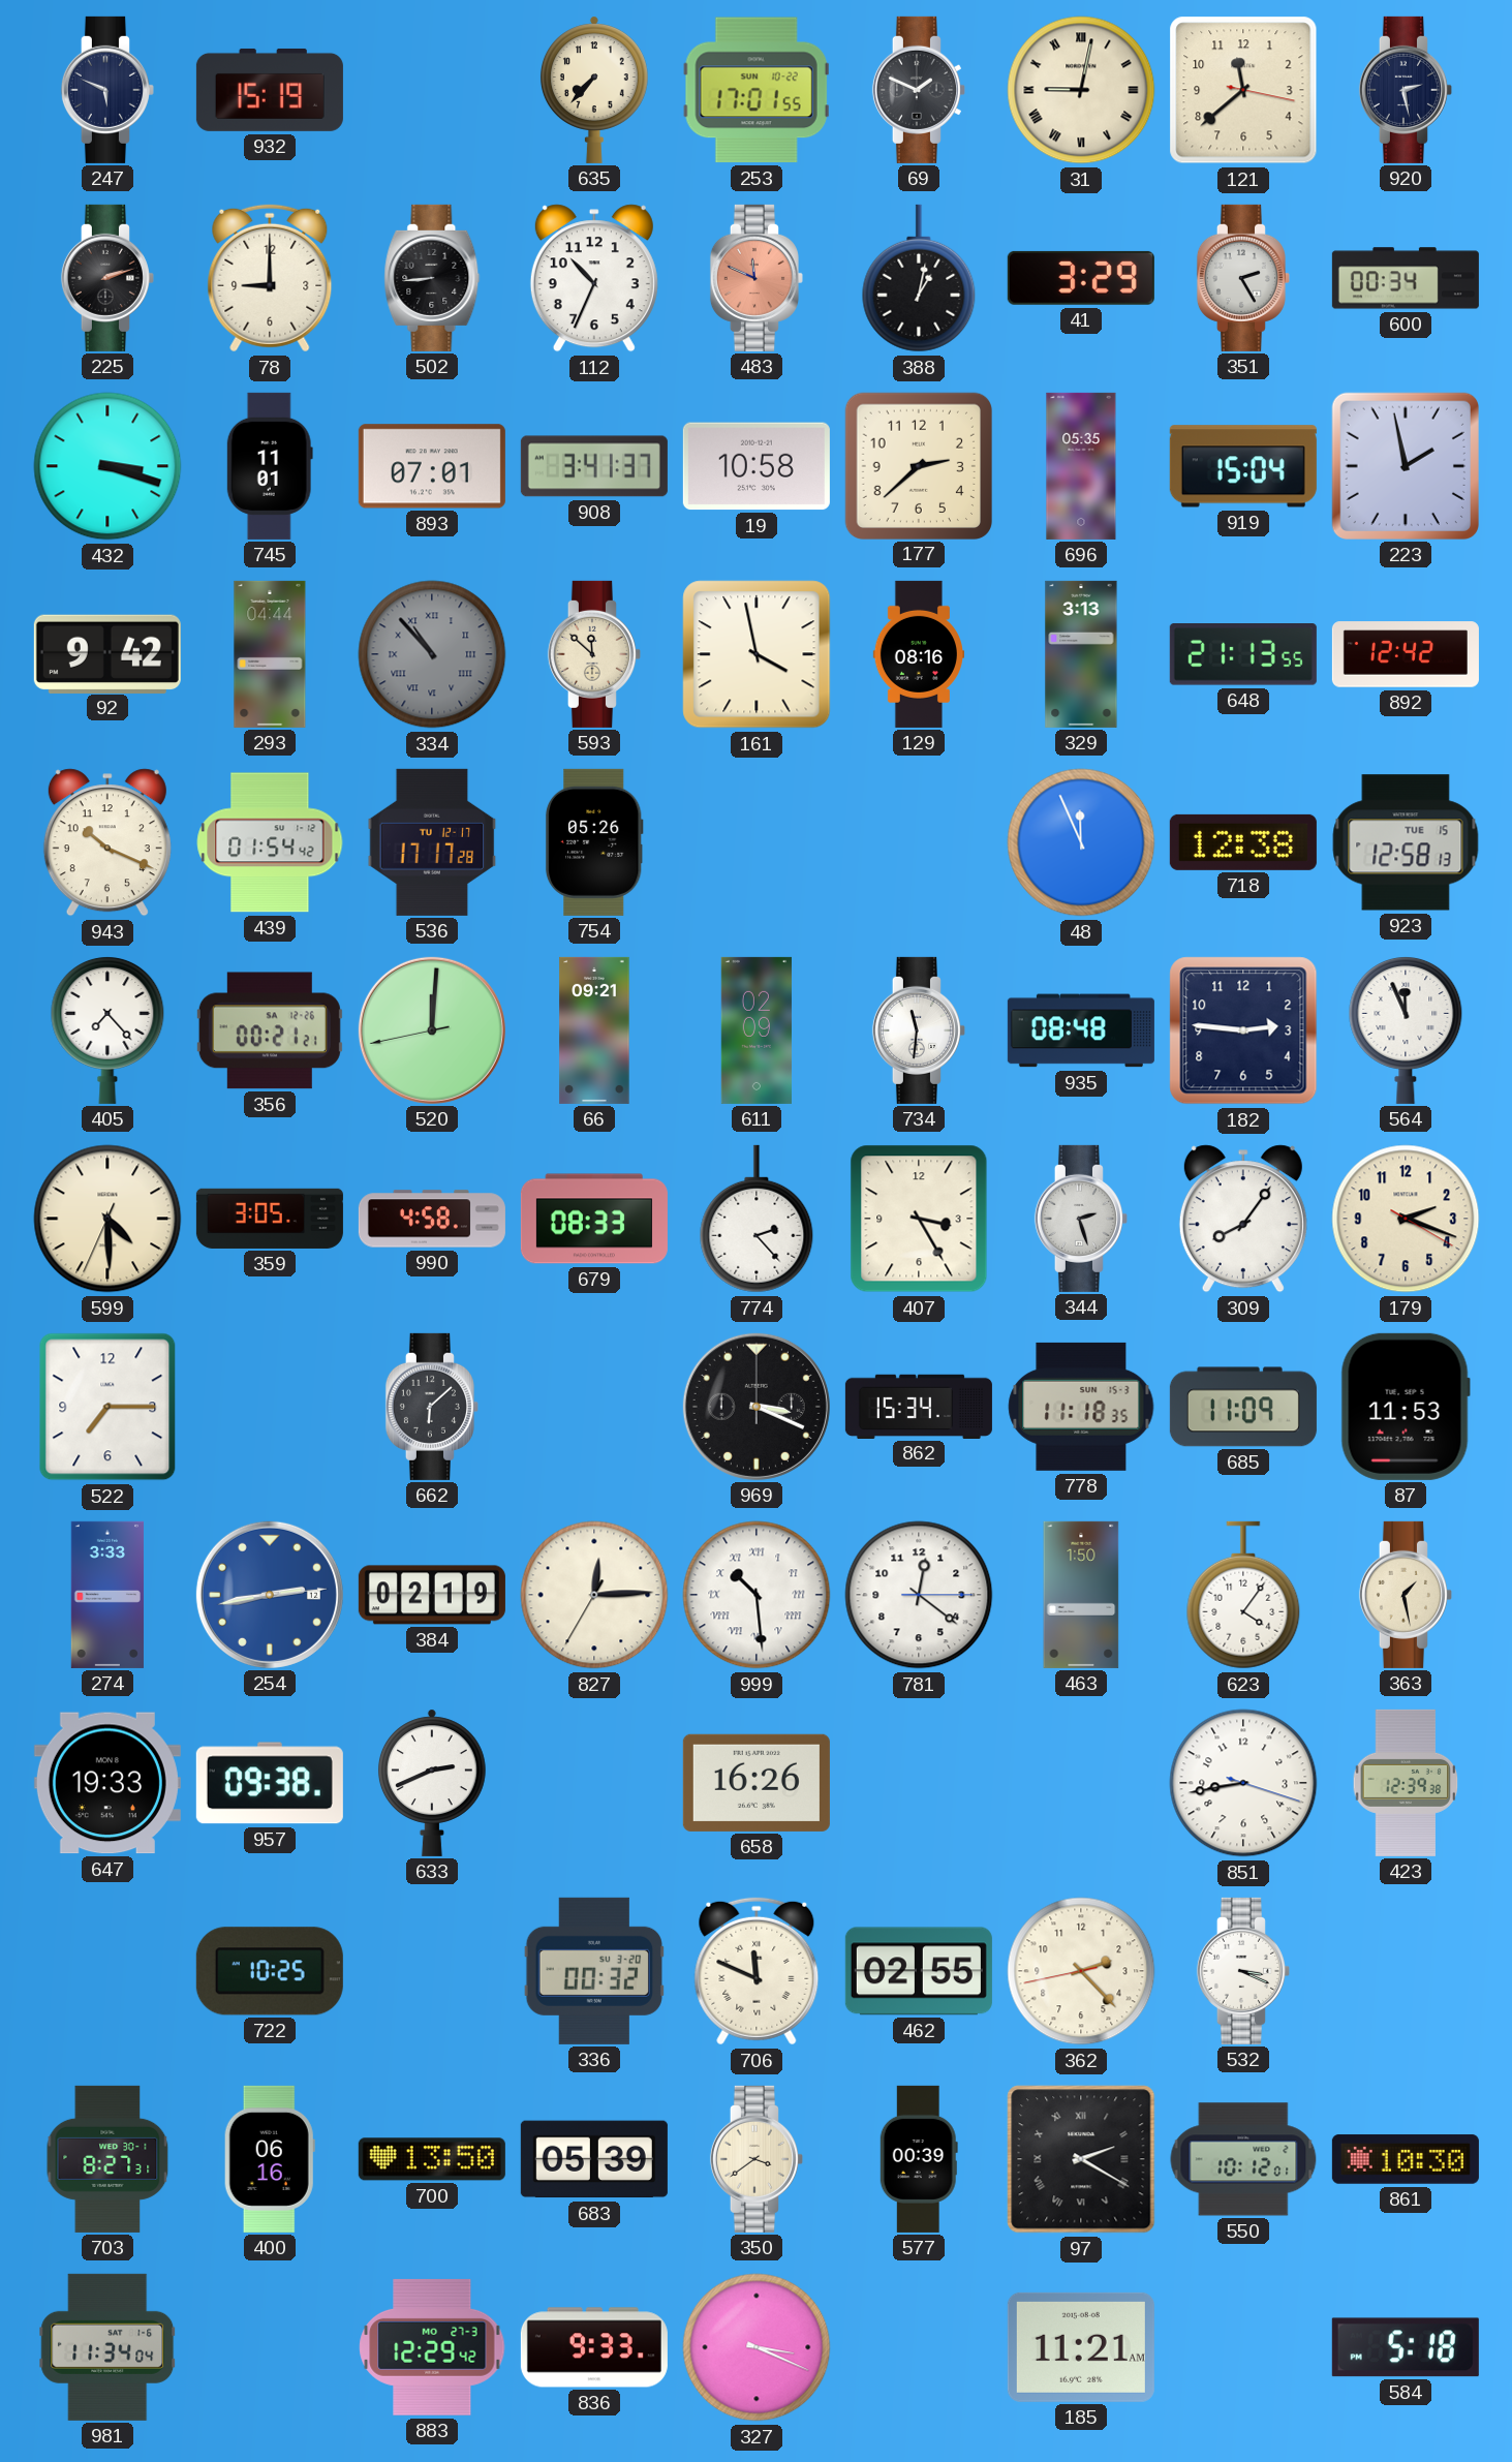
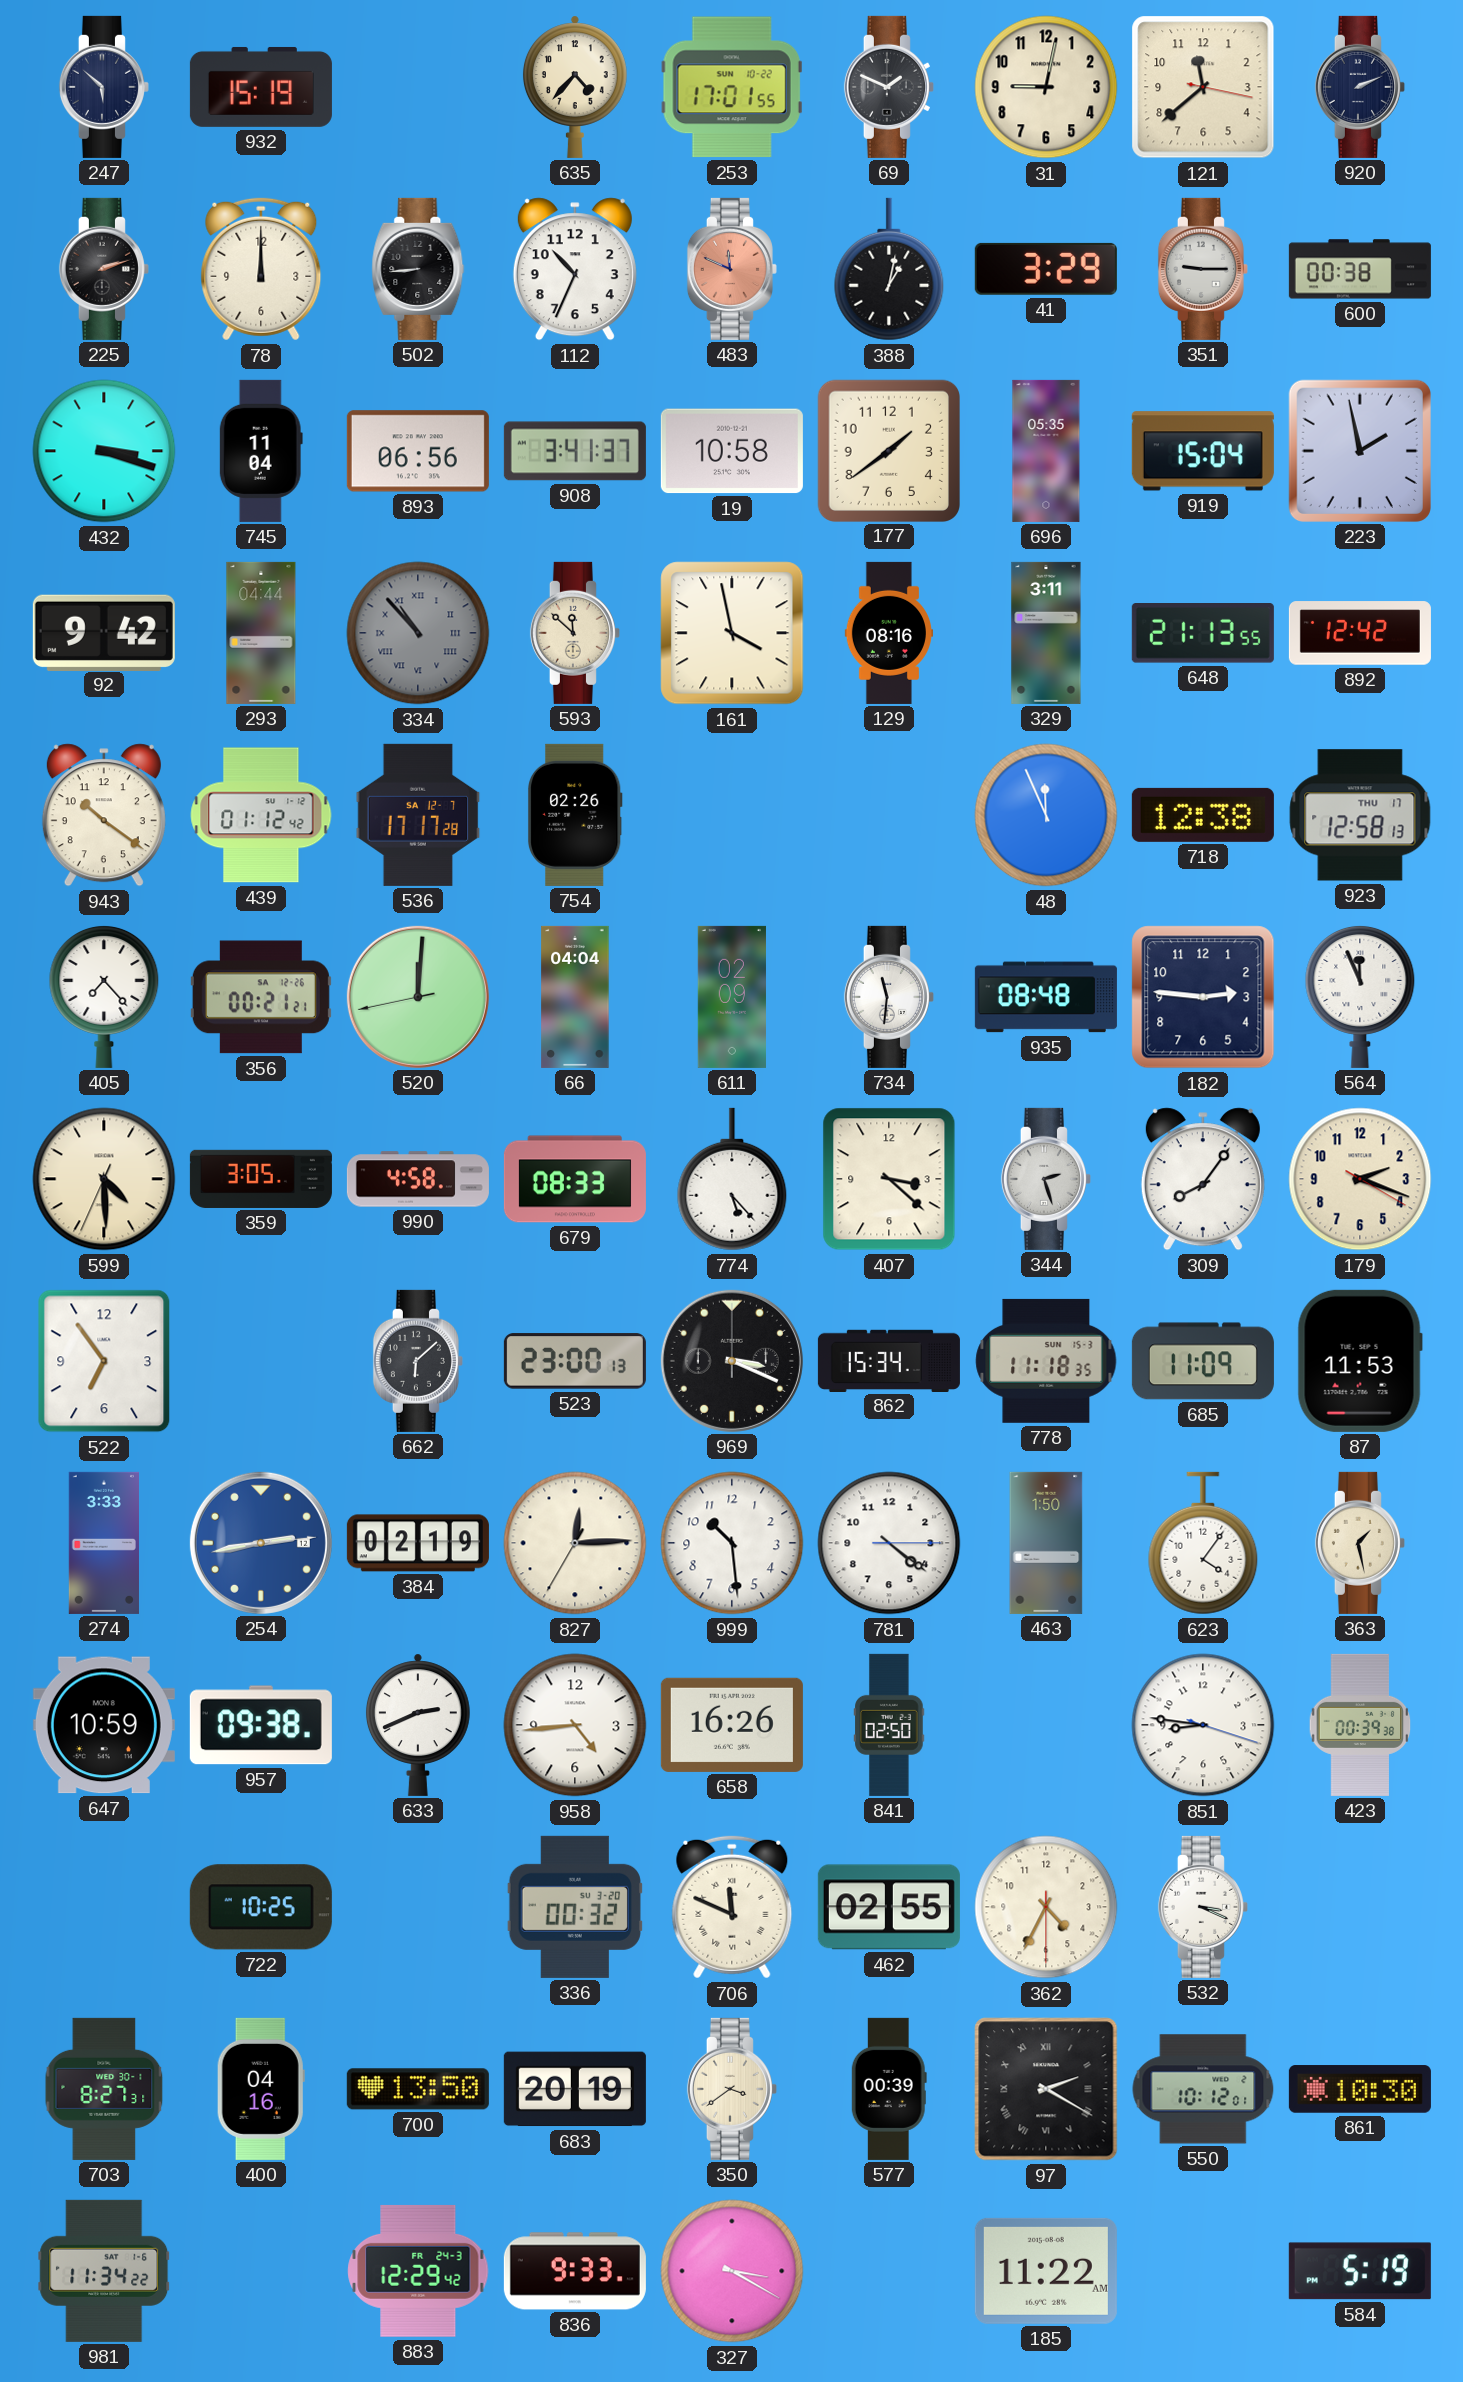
247: 5:49 -> 5:52 (104, 87)
635: 7:37 -> 4:37 (575, 87)
31 numerals: Roman -> Arabic (1046, 87)
920: 2:28 -> 2:11 (1360, 87)
78: 9:00 -> 12:00 (261, 269)
351: 2:25 -> 9:15 (1203, 269)
600: 00:34 -> 00:38 (1360, 269)
745: 11:01 -> 11:04 (261, 451)
893: 07:01 -> 06:56 (418, 451)
177: 2:38 -> 1:39 (888, 450)
329: 3:13 -> 3:11 (1046, 633)
943: 10:19 -> 10:21 (104, 815)
439: 01:54 -> 01:12 (261, 815)
536 date: TU 12-17 -> SA 12-7 (418, 815)
754: 05:26 -> 02:26 (575, 815)
923 date: TUE 15 -> THU 17 (1360, 815)
66: 09:21 -> 04:04 (575, 997)
774: 2:23 -> 5:23 (732, 1179)
407: 3:25 -> 3:22 (889, 1179)
522: 7:15 -> 6:54 (104, 1361)
523: none -> 23:00 (575, 1361)
999 numerals: Roman -> Arabic (732, 1543)
781: 12:21 -> 4:21 (889, 1543)
647: 19:33 -> 10:59 (104, 1725)
958: none -> 4:44 (575, 1725)
841: none -> 02:50 (889, 1725)
851: 8:43 -> 8:46 (1203, 1725)
423: 12:39 -> 00:39 (1360, 1725)
362: 2:22 -> 4:34 (1046, 1907)
400: 06:16 -> 04:16 (261, 2089)
683: 05:39 -> 20:19 (575, 2089)
981: 11:34:04 -> 11:34:22 (104, 2271)
883 date: MO 27-3 -> FR 24-3 (418, 2271)
327: 3:19 -> 3:20 (732, 2271)
185: 11:21 -> 11:22 (1046, 2271)
584: 5:18 -> 5:19 (1360, 2271)
